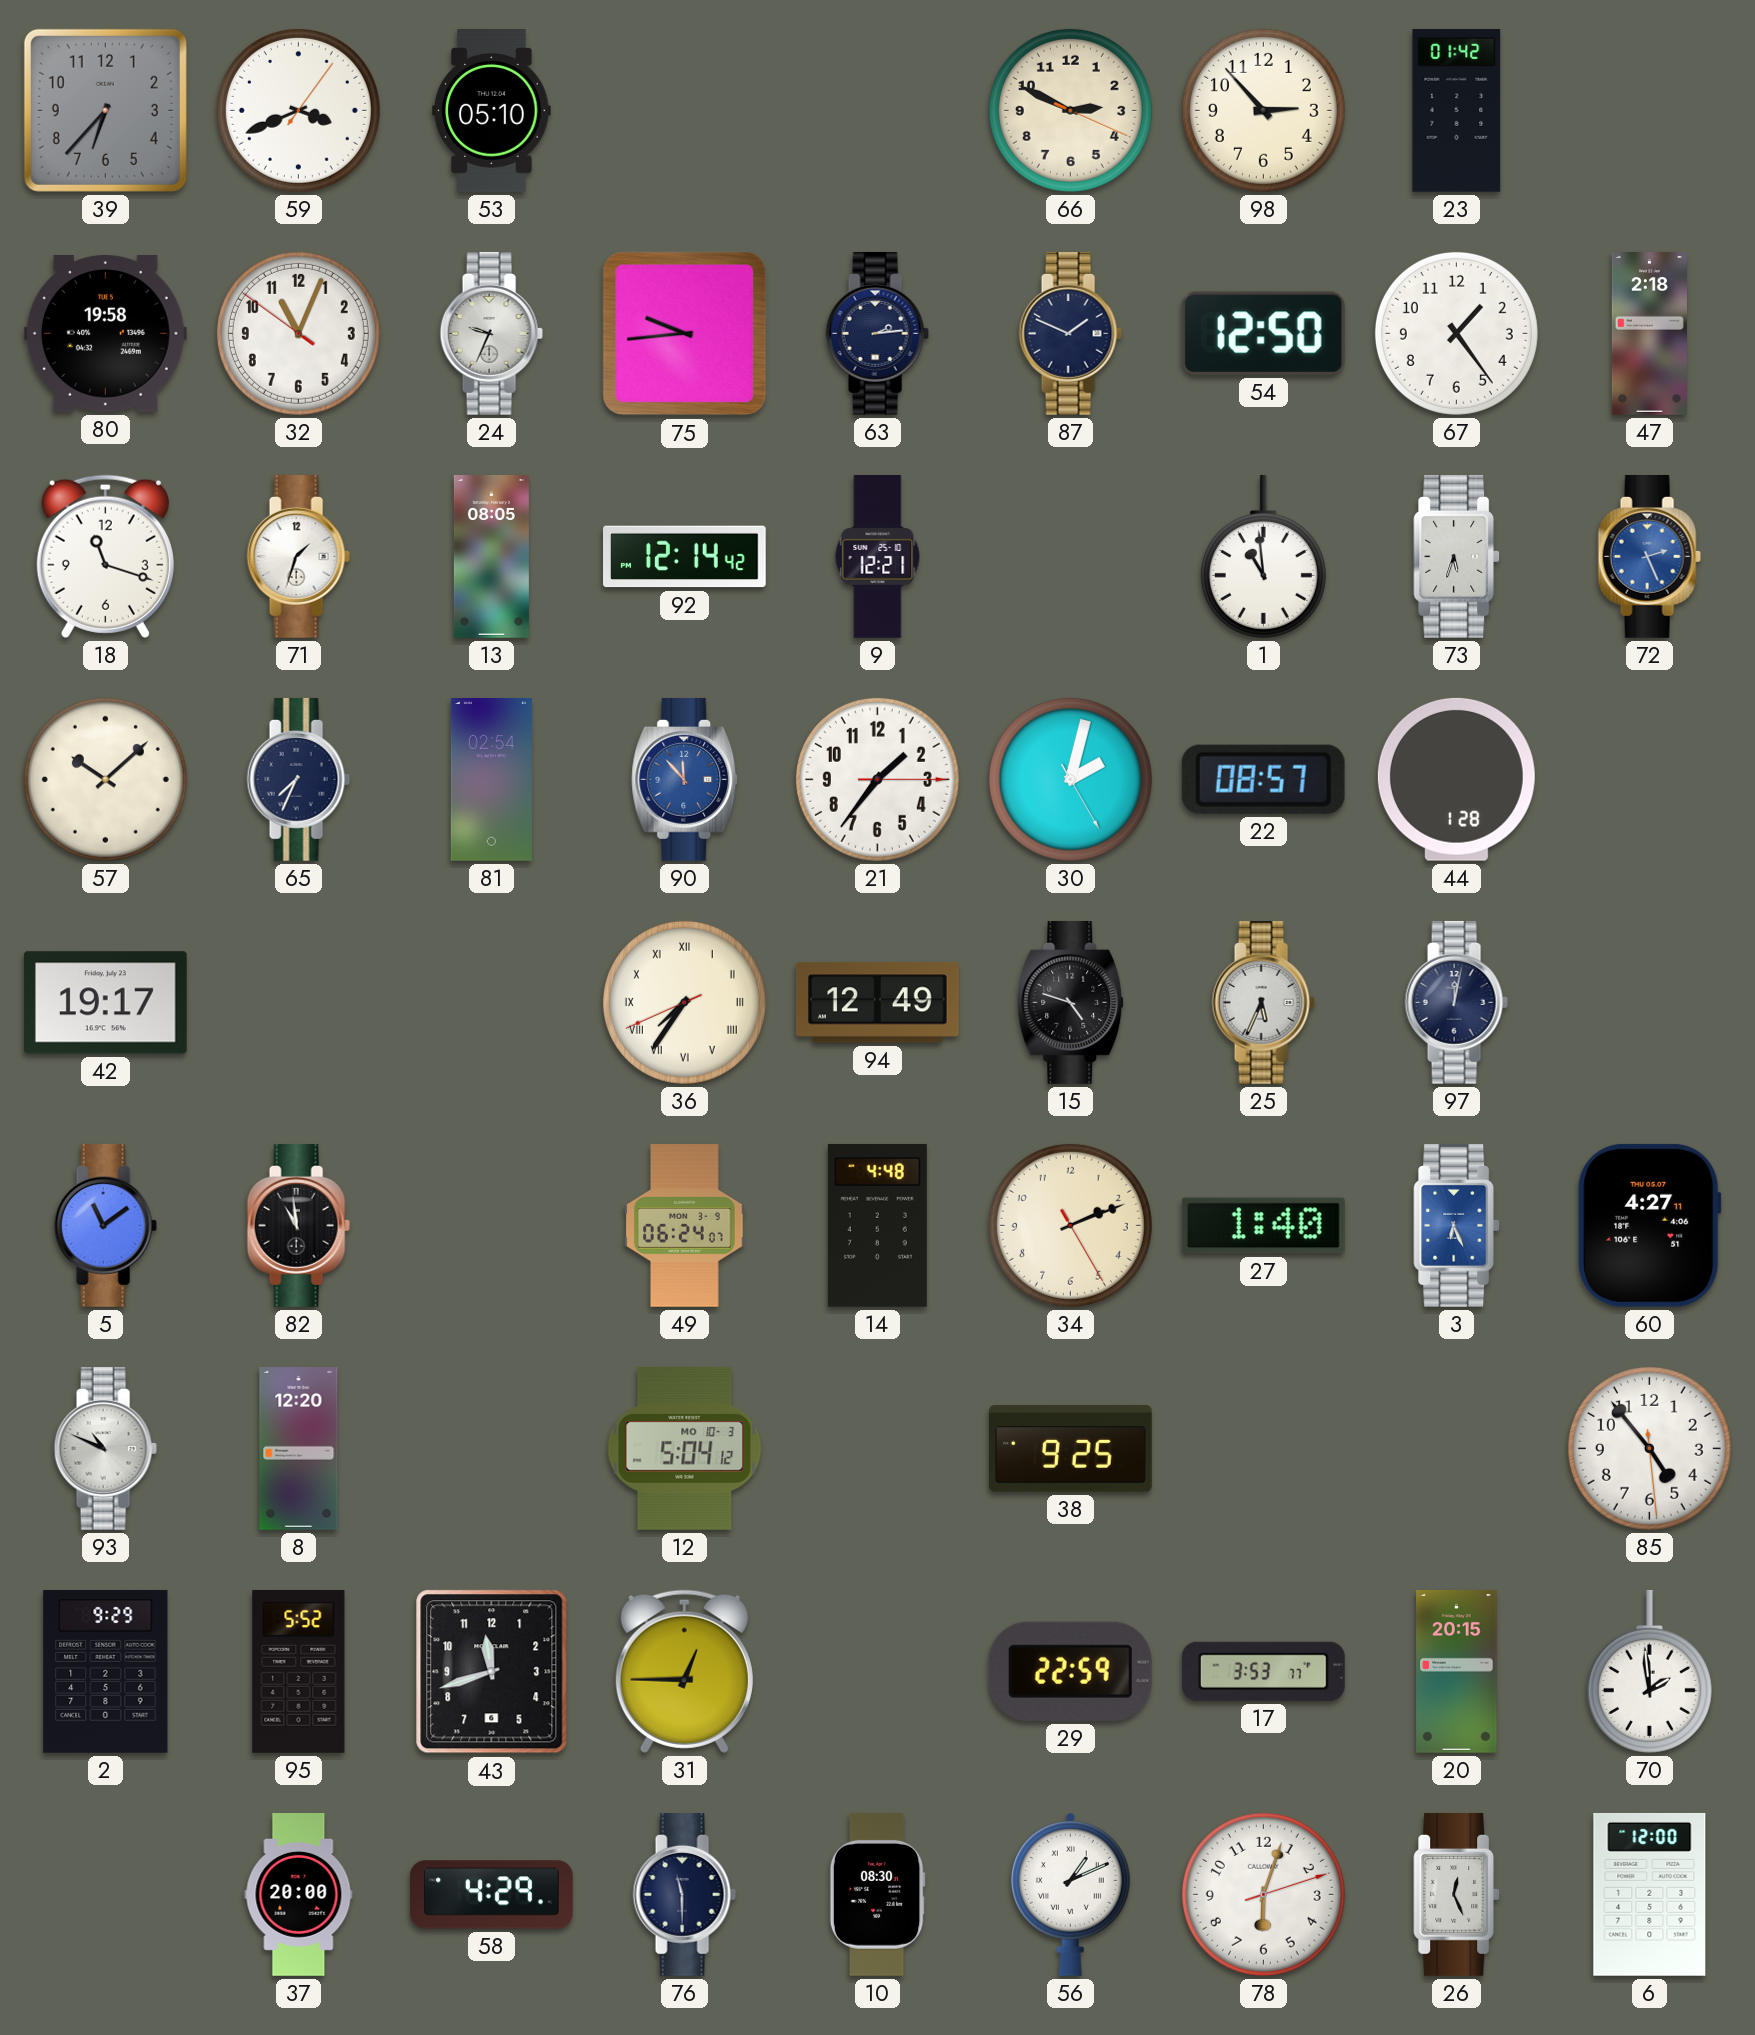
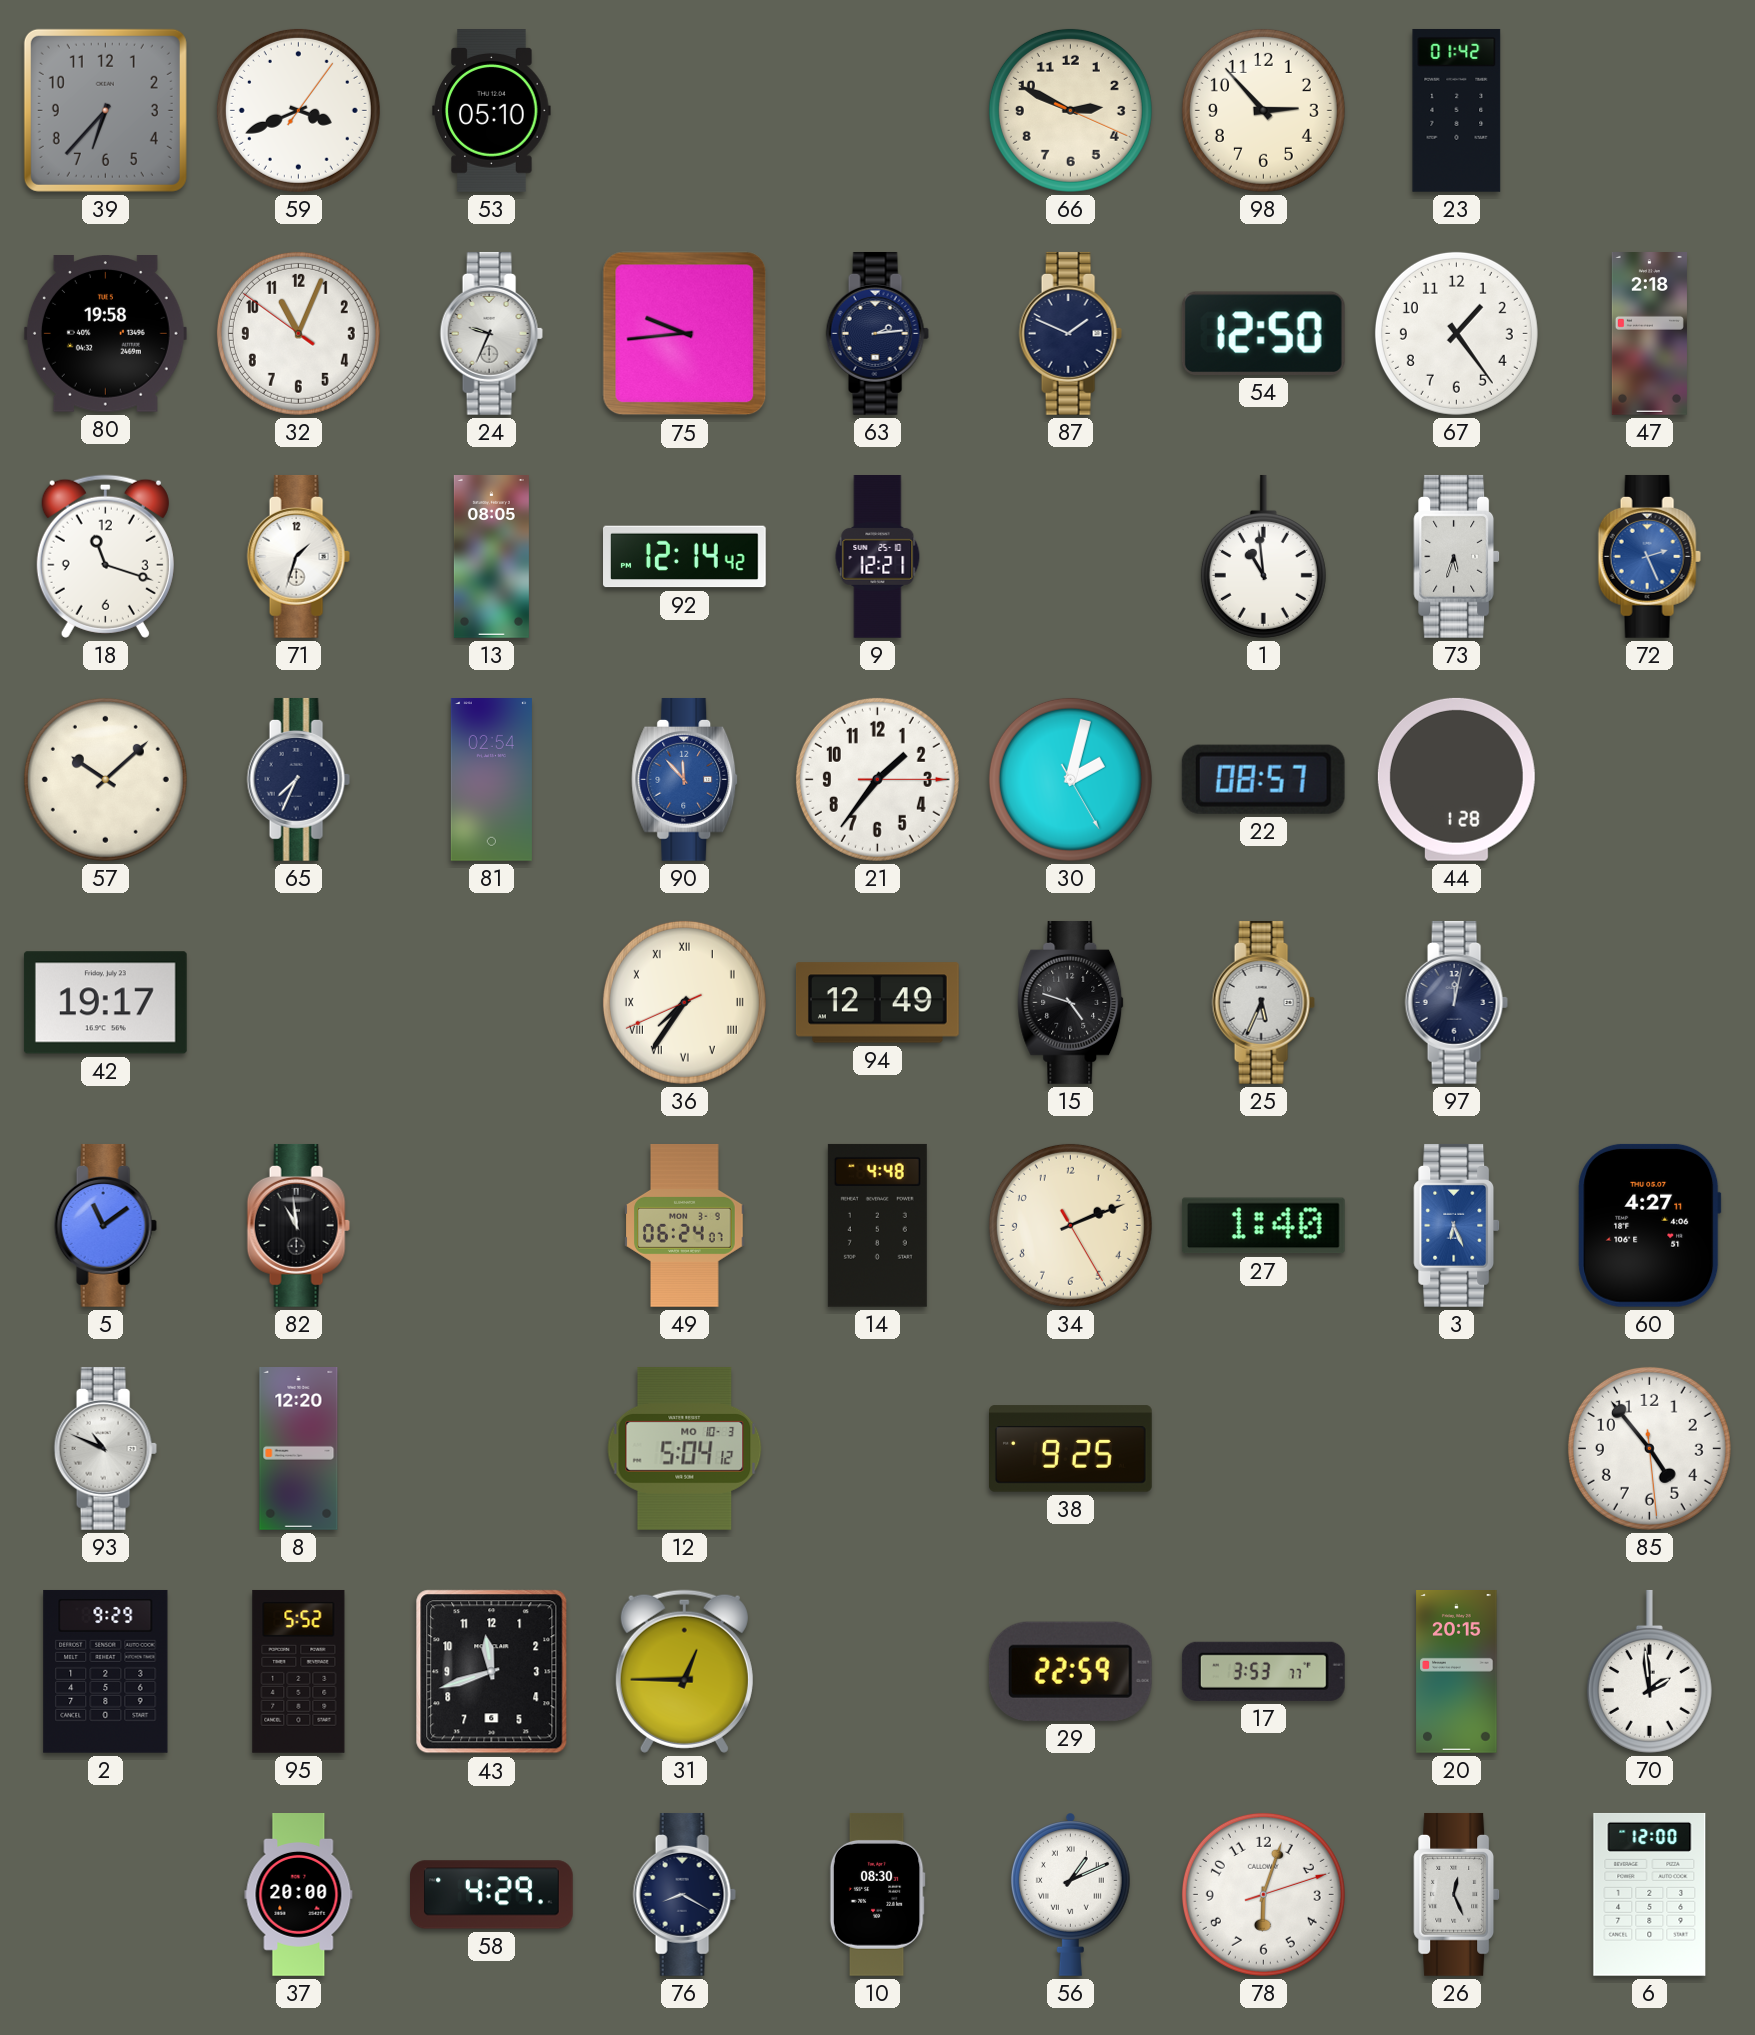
76: 11:30 -> 8:20 (684, 1894)
